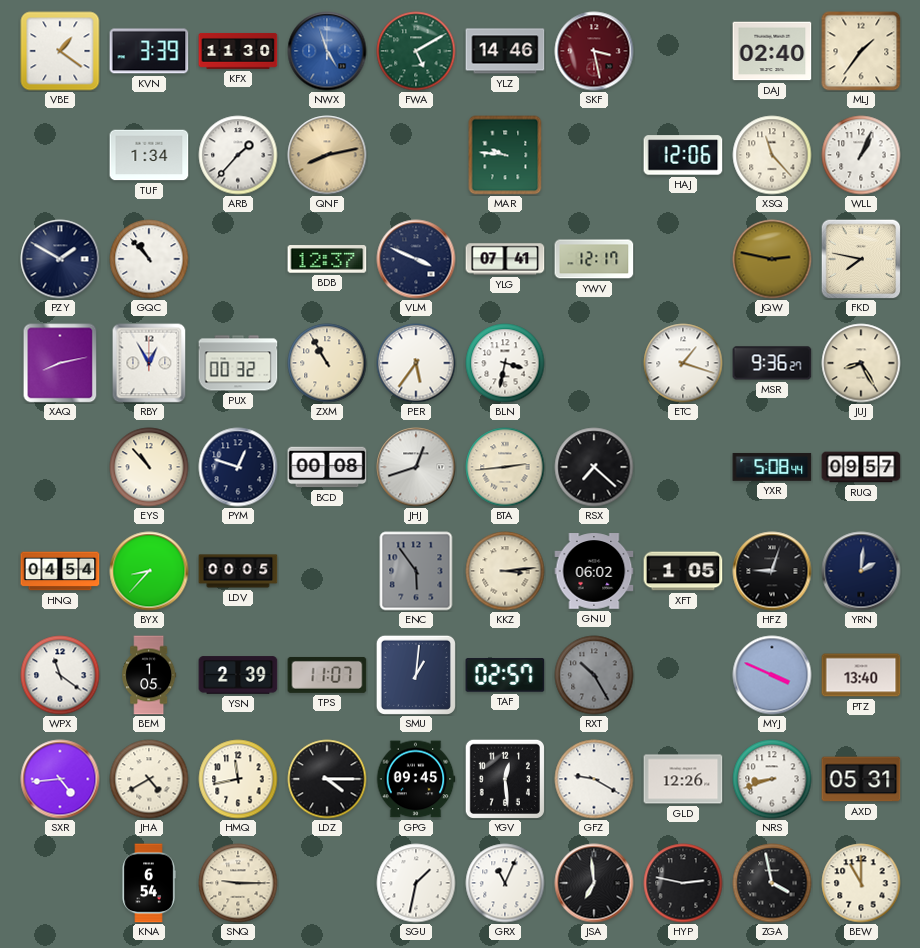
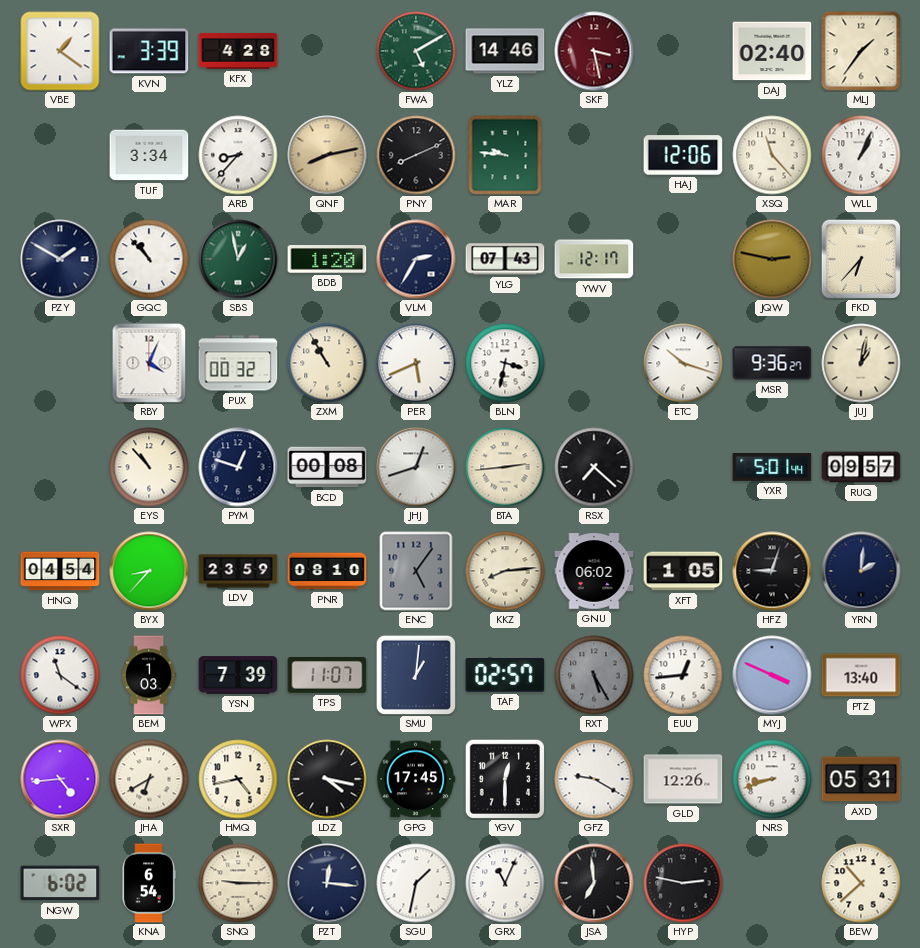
KFX: 11:30 -> 4:28 (238, 51)
NWX: 4:57 -> none (327, 51)
TUF: 1:34 -> 3:34 (149, 155)
ARB: 1:37 -> 8:37 (238, 155)
PNY: none -> 8:11 (416, 155)
SBS: none -> 12:58 (238, 259)
BDB: 12:37 -> 1:20 (327, 259)
VLM: 3:49 -> 2:35 (416, 259)
YLG: 07:41 -> 07:43 (505, 259)
FKD: 7:47 -> 6:37 (861, 259)
XAQ: 8:13 -> none (60, 363)
RBY: 12:55 -> 4:04 (149, 363)
PER: 5:36 -> 5:41 (416, 363)
ETC: 1:18 -> 10:18 (683, 363)
JUJ: 8:25 -> 1:02 (861, 363)
YXR: 5:08 -> 5:01 (772, 467)
LDV: 00:05 -> 23:59 (238, 571)
PNR: none -> 08:10 (327, 571)
ENC: 5:54 -> 5:06 (416, 571)
KKZ: 3:14 -> 8:14 (505, 571)
BEM: 1:05 -> 1:03 (149, 675)
YSN: 2:39 -> 7:39 (238, 675)
RXT: 10:25 -> 5:25 (594, 675)
EUU: none -> 12:44 (683, 675)
JHA: 4:40 -> 6:40 (149, 779)
HMQ: 11:43 -> 4:43 (238, 779)
LDZ: 4:15 -> 4:17 (327, 779)
GPG: 09:45 -> 17:45 (416, 779)
YGV: 12:29 -> 12:30 (504, 778)
NGW: none -> 6:02 (60, 883)
PZT: none -> 12:16 (327, 883)
ZGA: 3:58 -> none (772, 883)
BEW: 11:00 -> 10:38 (861, 883)
